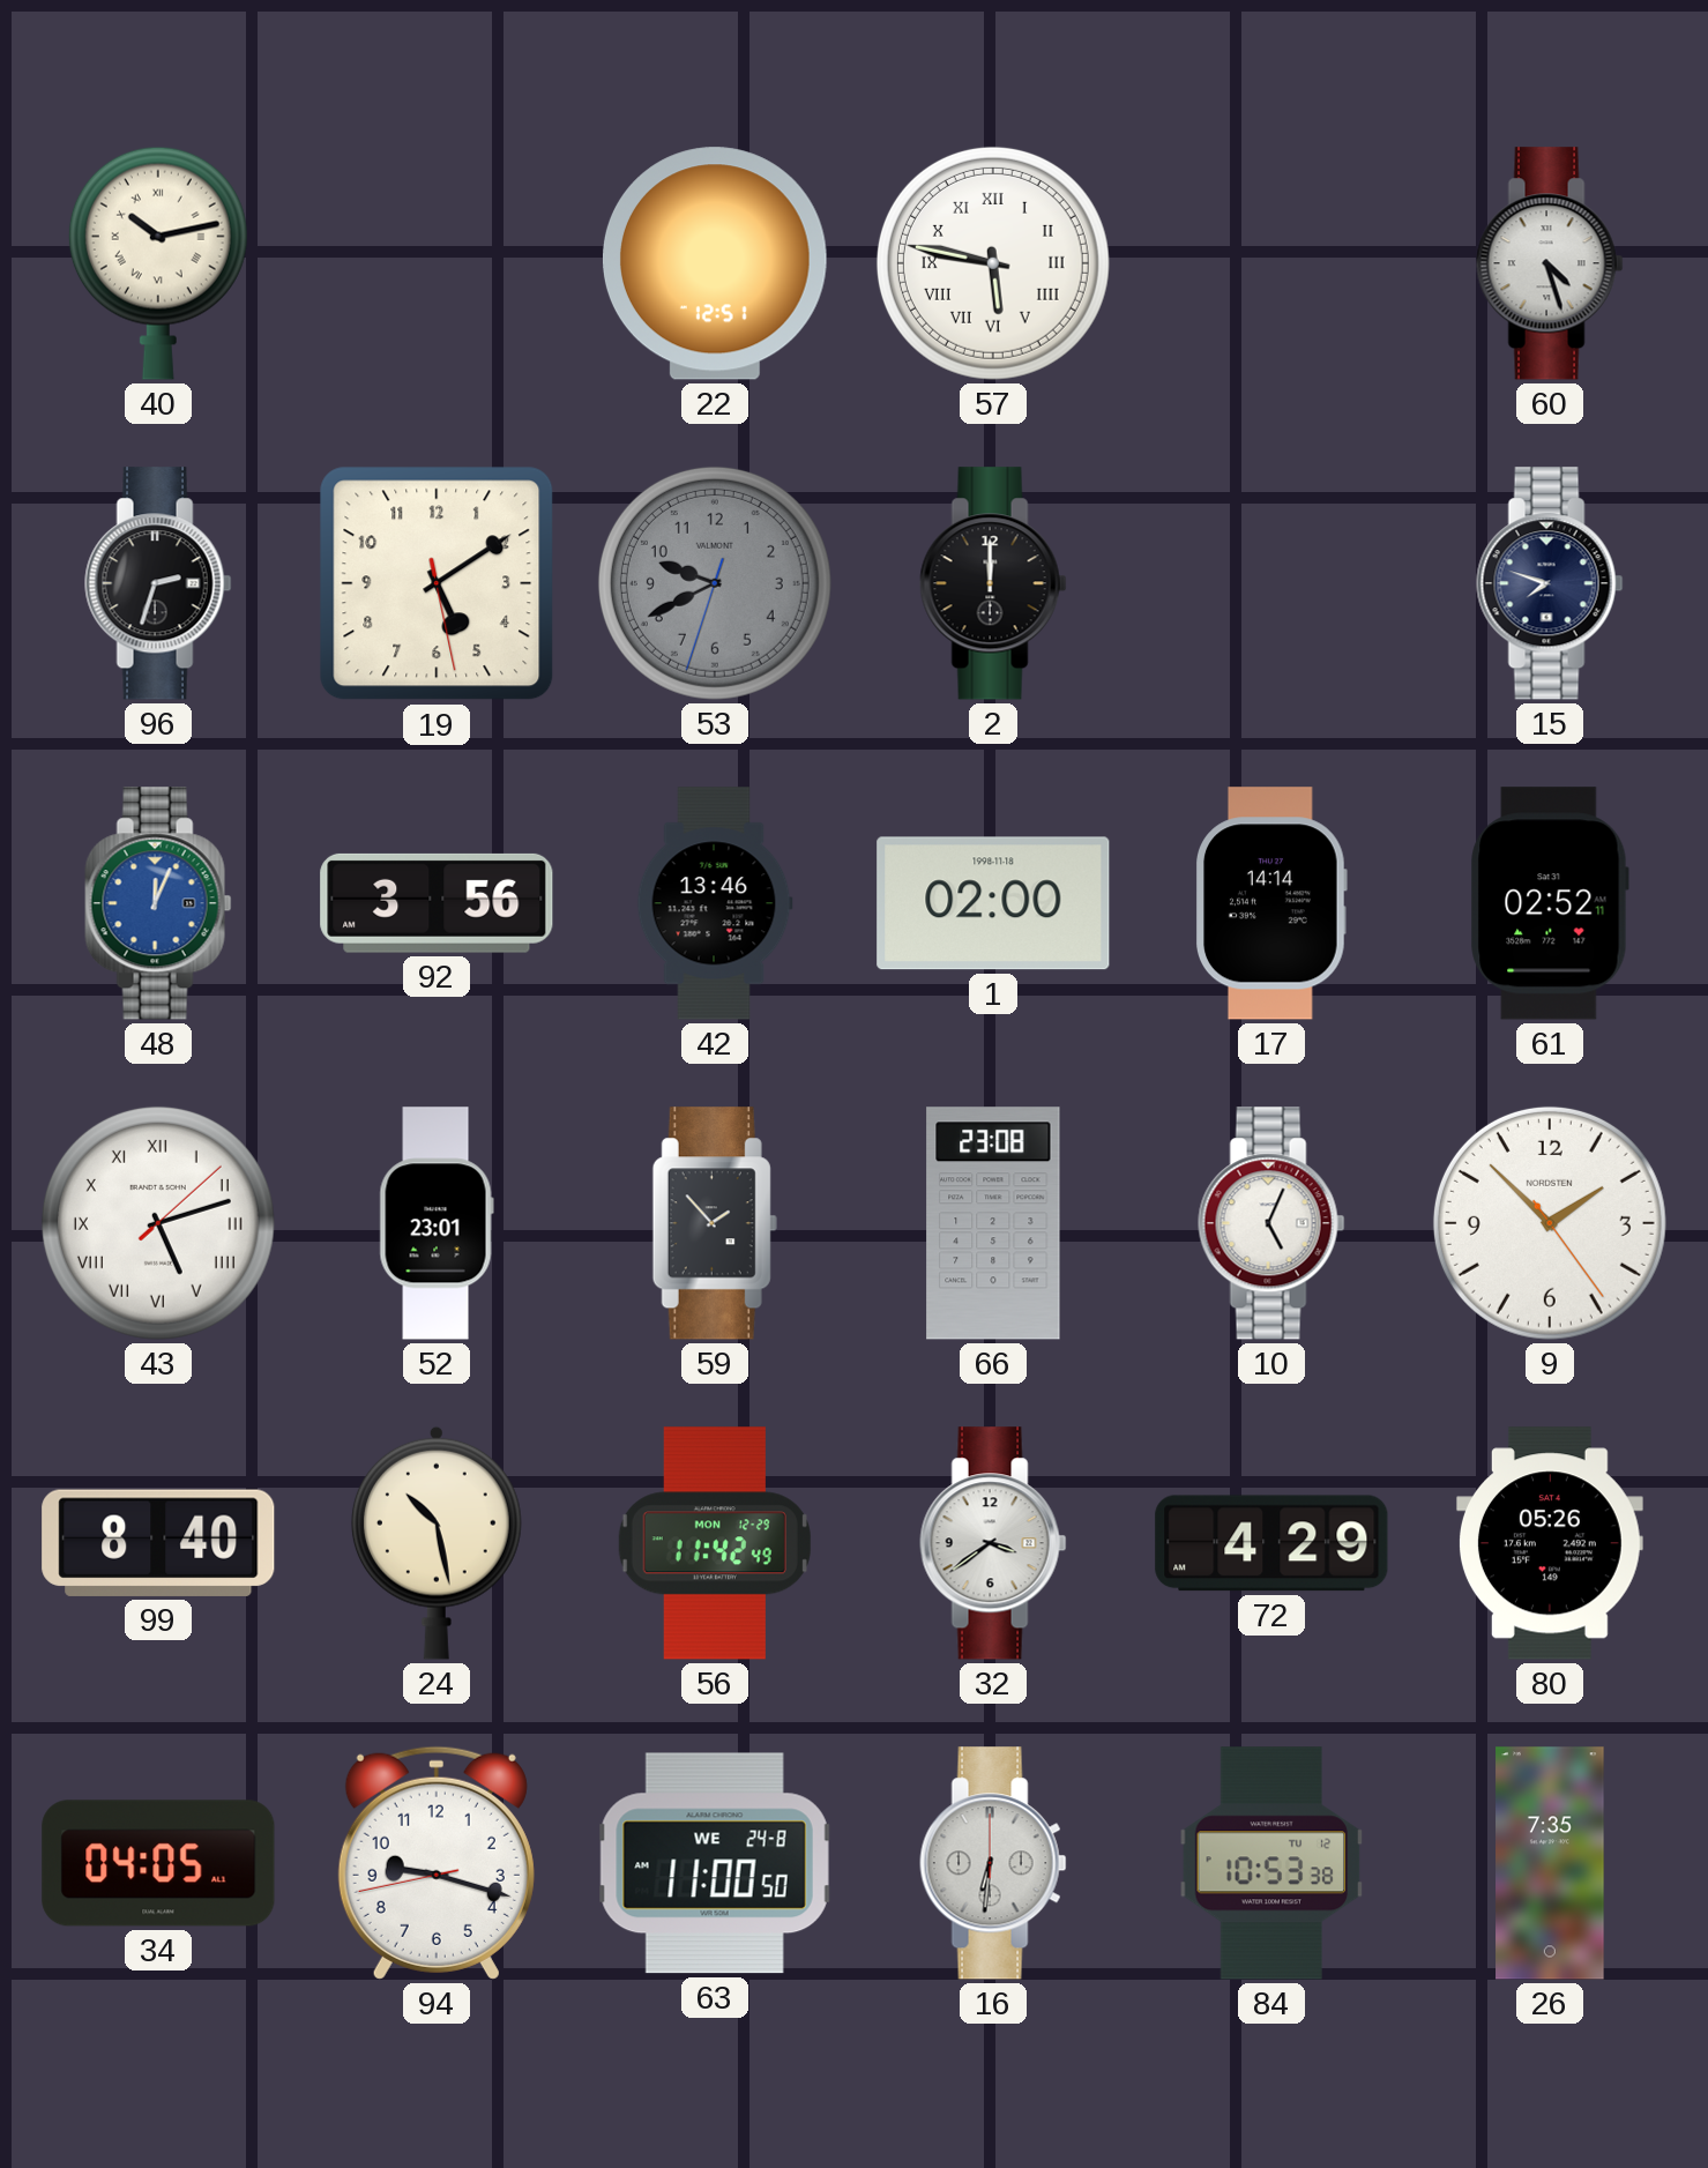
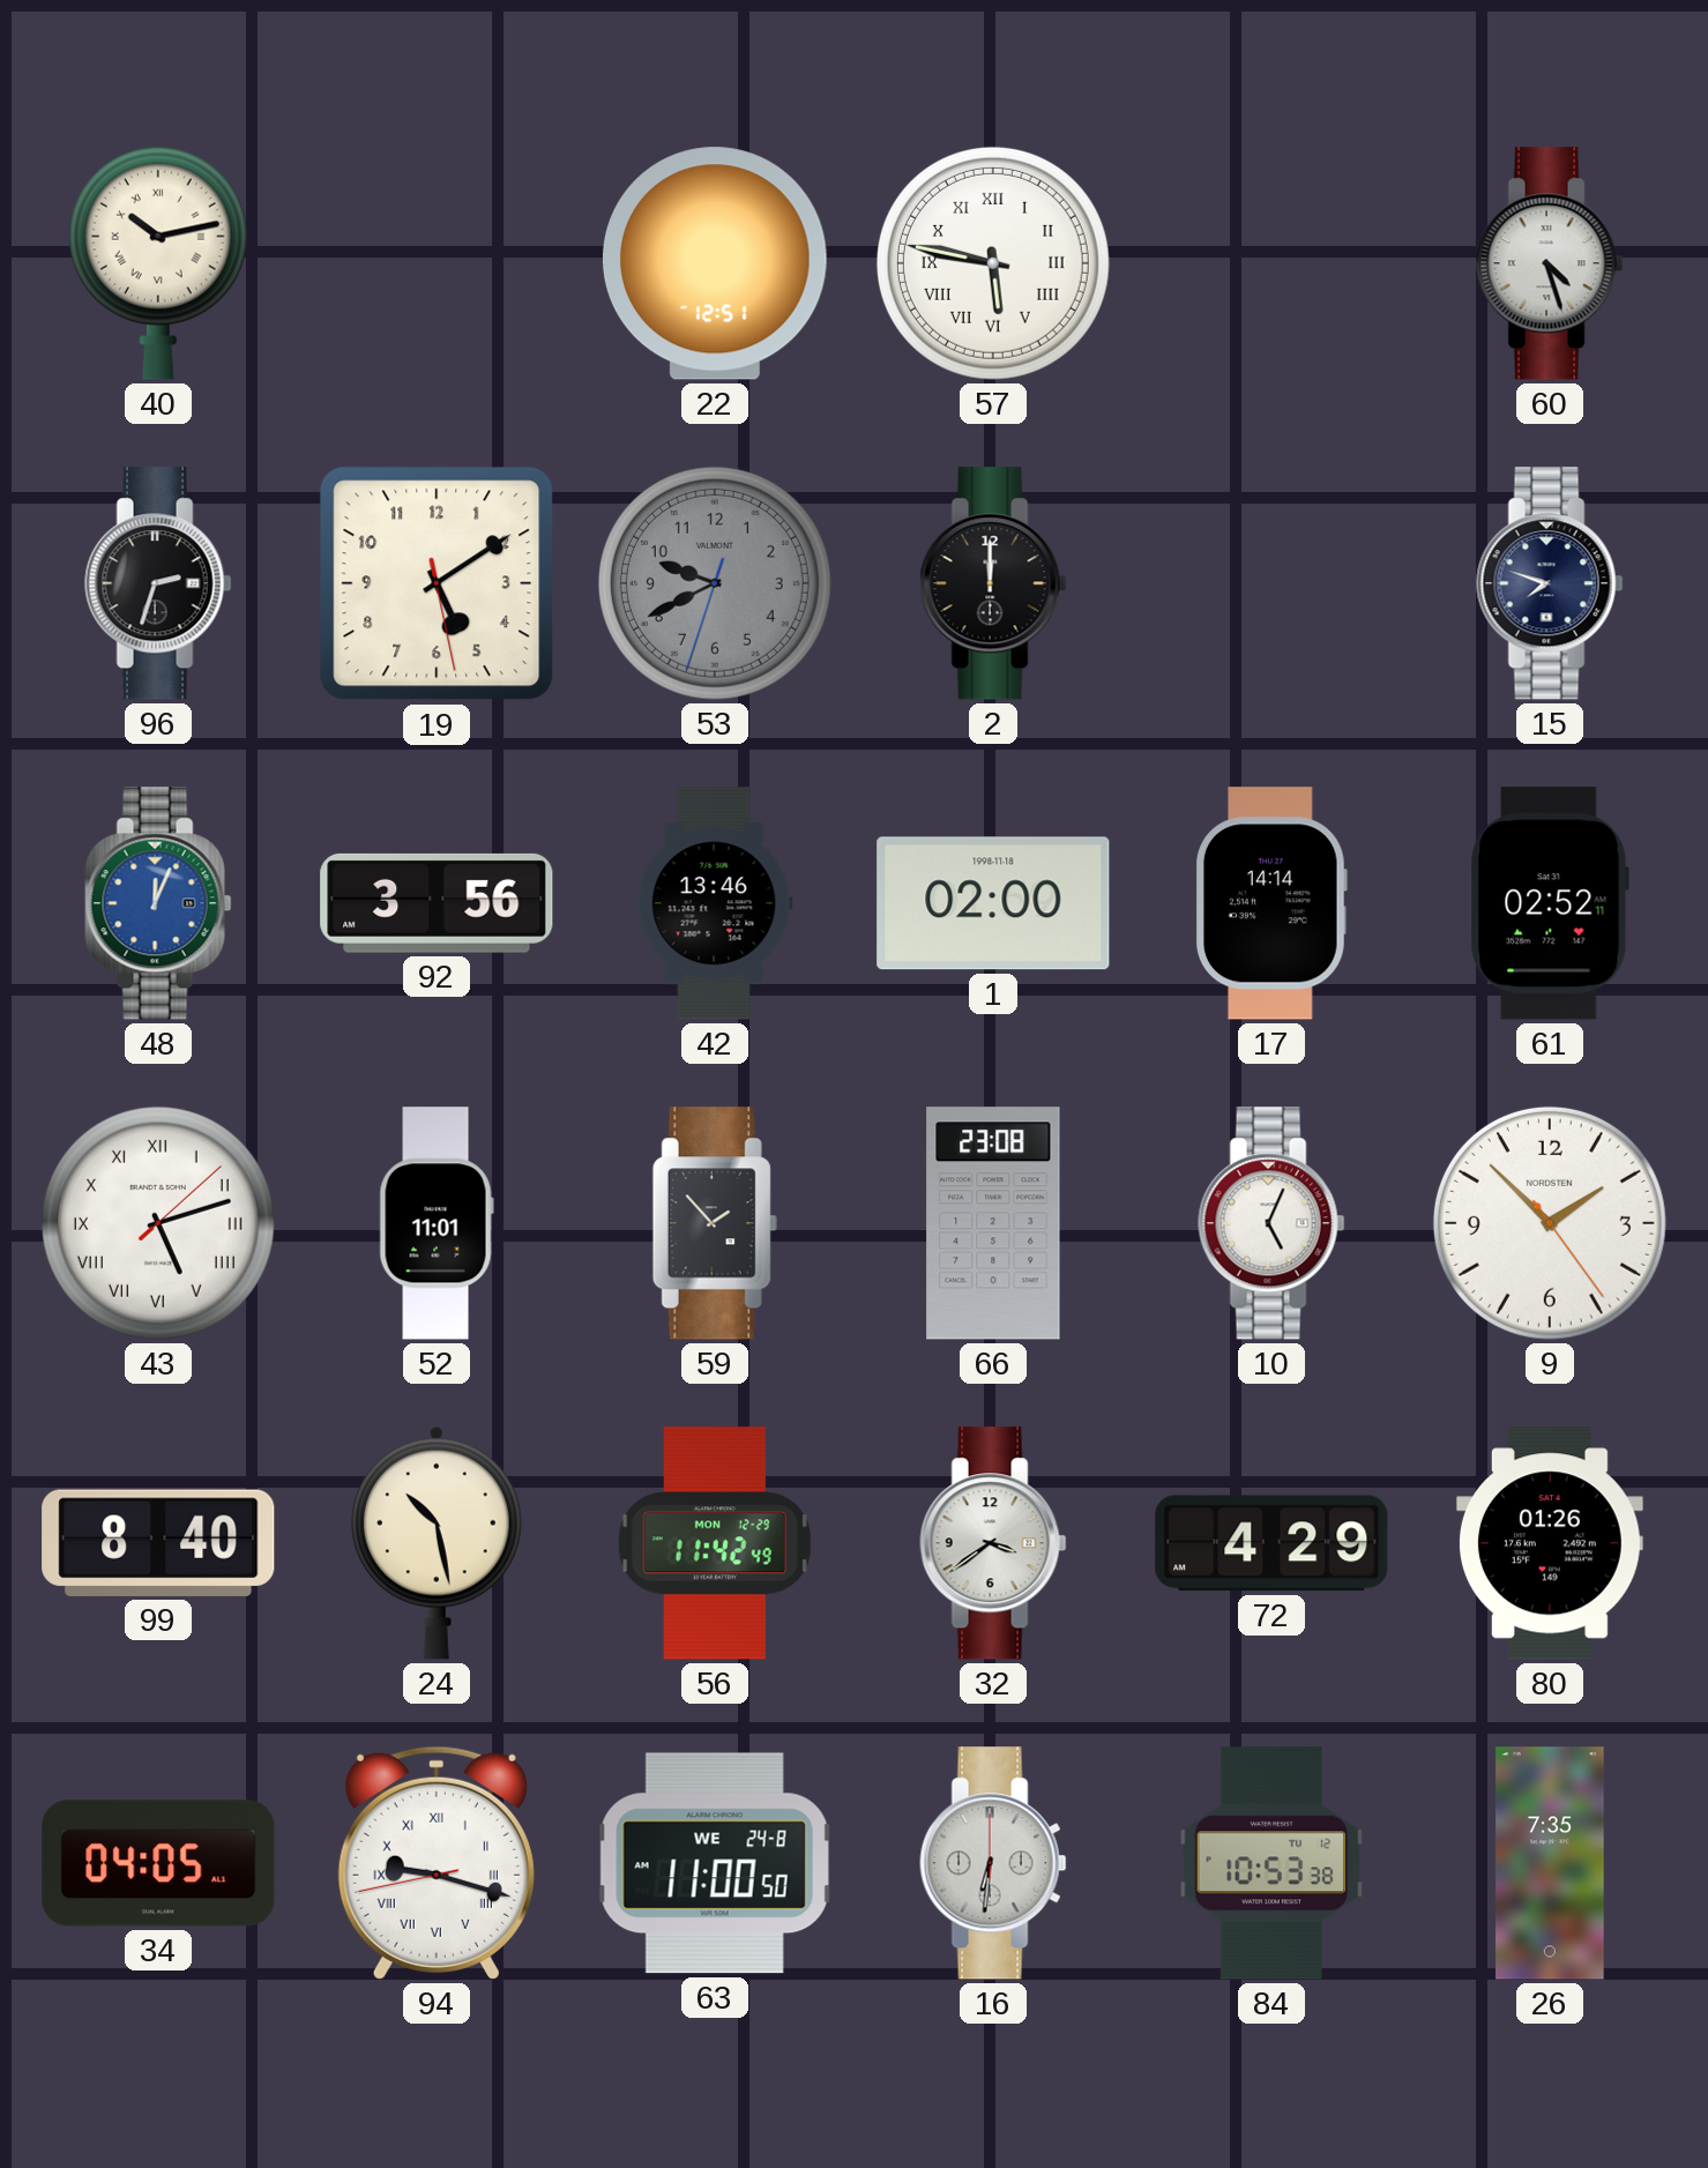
52: 23:01 -> 11:01 (437, 1223)
80: 05:26 -> 01:26 (1550, 1543)
94 numerals: Arabic -> Roman (437, 1863)
